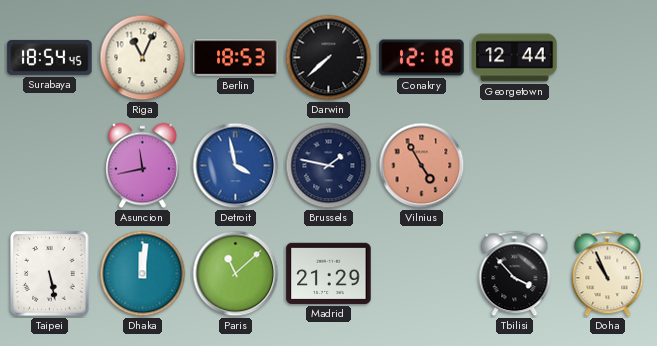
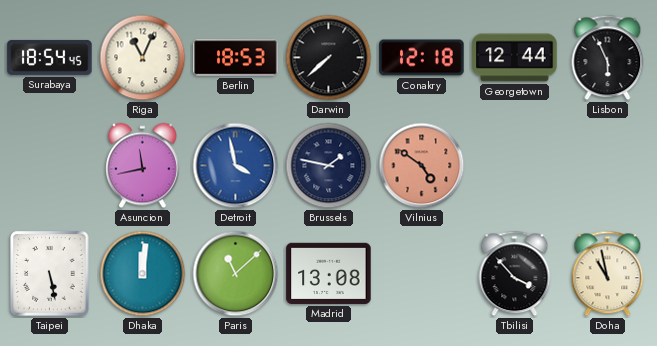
Lisbon: none -> 5:56 (608, 58)
Vilnius: 4:55 -> 4:51 (422, 166)
Madrid: 21:29 -> 13:08 (329, 273)
Doha: 10:56 -> 10:58 (608, 274)
